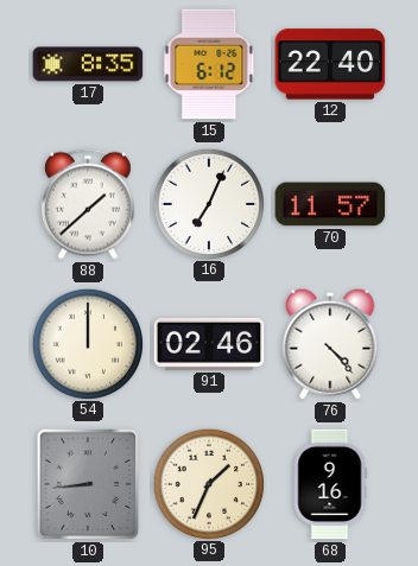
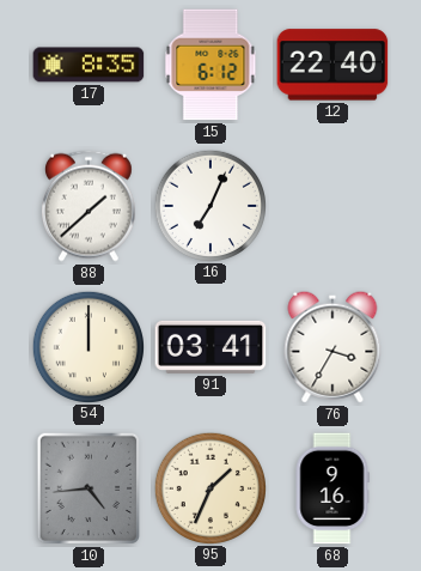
70: 11:57 -> none (330, 204)
91: 02:46 -> 03:41 (210, 347)
76: 4:23 -> 3:35 (332, 347)
10: 8:44 -> 4:44 (89, 488)
